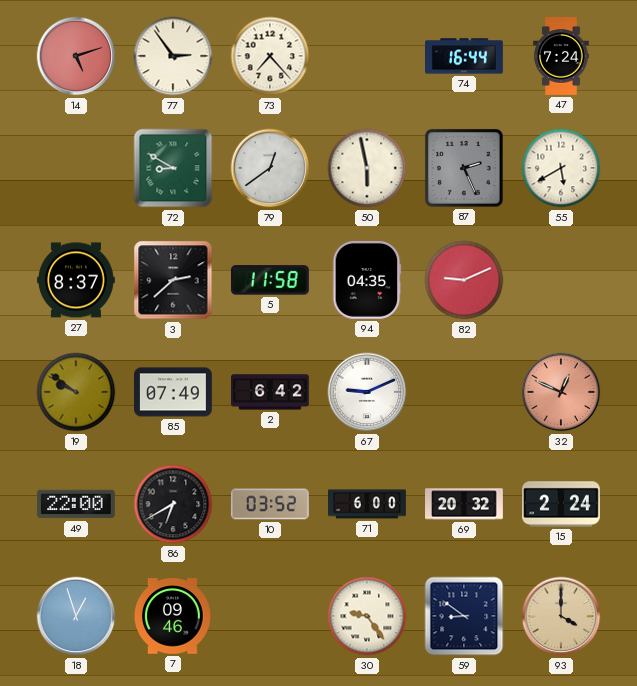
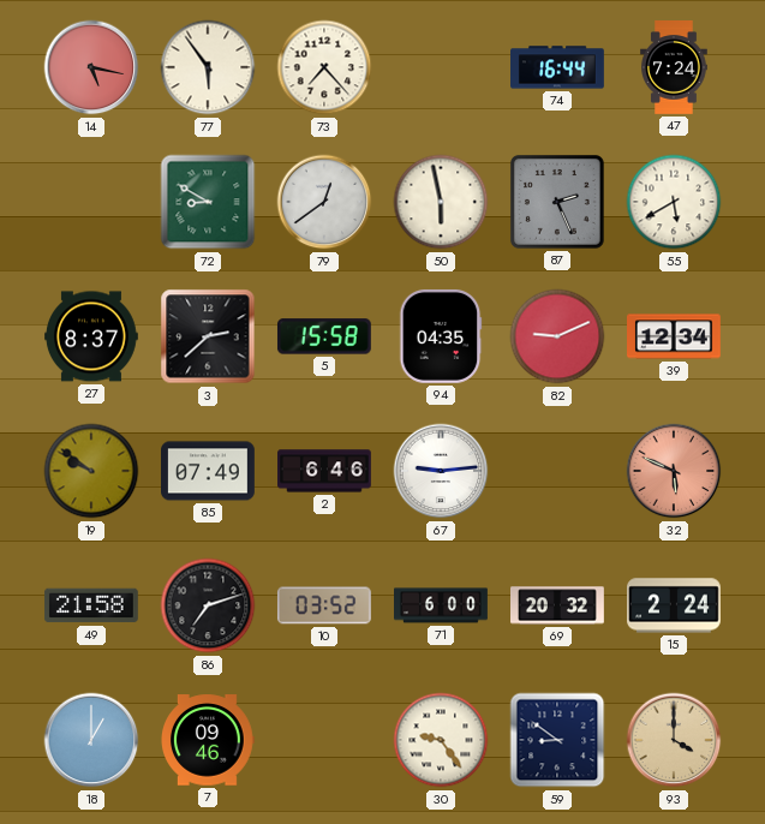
14: 5:12 -> 5:17 (91, 67)
77: 2:54 -> 5:54 (208, 67)
5: 11:58 -> 15:58 (324, 336)
39: none -> 12:34 (675, 336)
2: 6:42 -> 6:46 (325, 471)
67: 9:11 -> 9:14 (441, 471)
32: 12:49 -> 5:49 (674, 471)
49: 22:00 -> 21:58 (91, 605)
86: 6:40 -> 7:12 (208, 605)
18: 12:57 -> 1:00 (91, 740)
